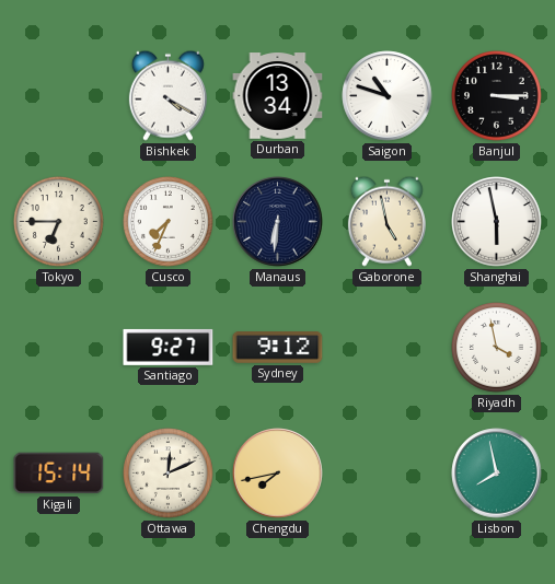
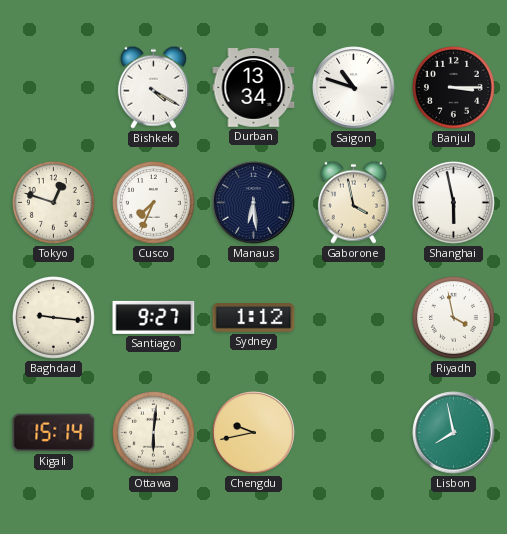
Tokyo: 6:45 -> 12:48 (54, 203)
Manaus: 6:31 -> 6:29 (254, 203)
Gaborone: 4:58 -> 3:58 (353, 202)
Baghdad: none -> 9:16 (54, 318)
Sydney: 9:12 -> 1:12 (254, 318)
Ottawa: 12:11 -> 6:01 (154, 433)
Chengdu: 7:43 -> 9:43 (254, 433)
